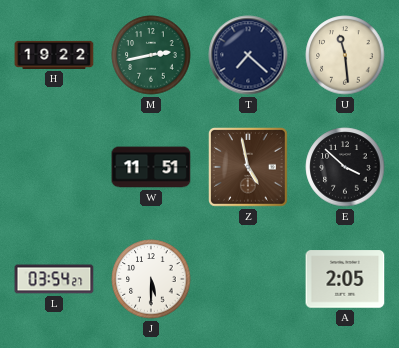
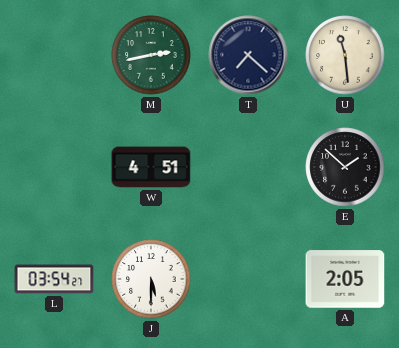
H: 19:22 -> none (54, 55)
W: 11:51 -> 4:51 (151, 167)
Z: 4:58 -> none (249, 168)
E: 3:52 -> 1:52 (345, 167)
